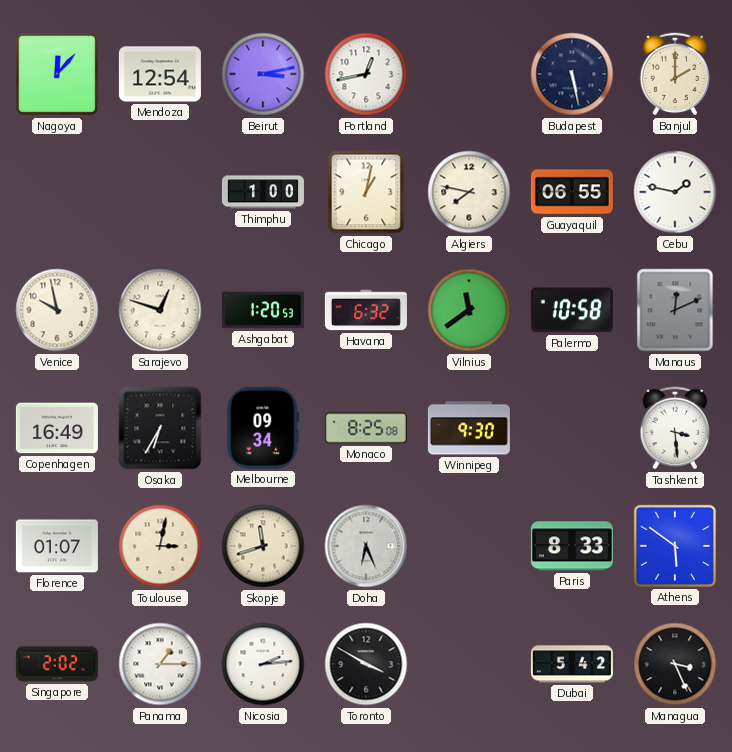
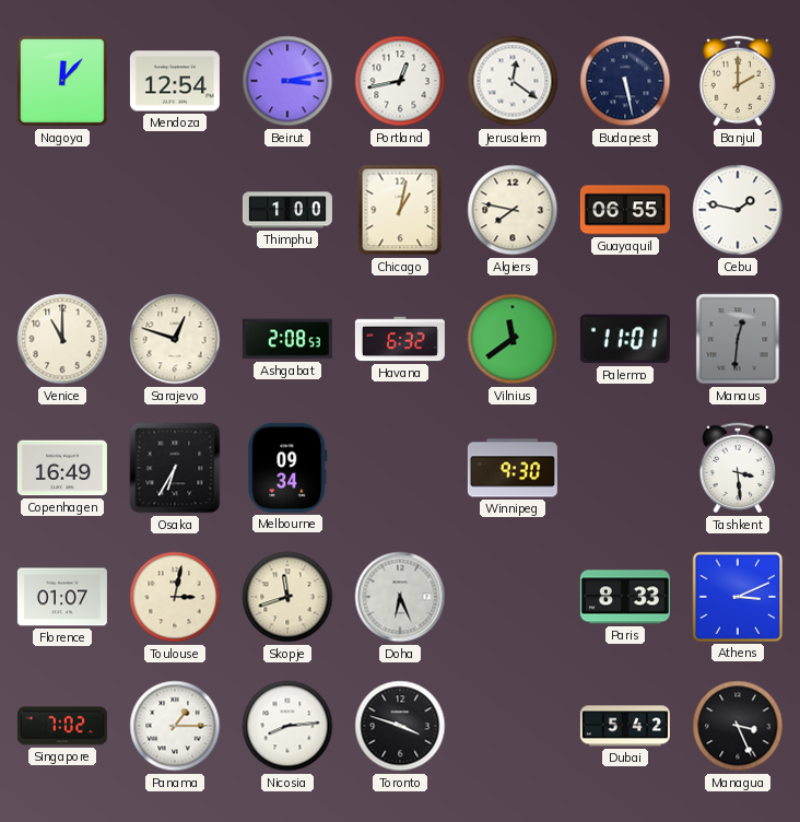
Jerusalem: none -> 12:21 (513, 81)
Venice: 9:58 -> 11:00 (62, 339)
Ashgabat: 1:20 -> 2:08 (287, 339)
Palermo: 10:58 -> 11:01 (625, 339)
Manaus: 12:11 -> 12:31 (738, 339)
Monaco: 8:25 -> none (366, 428)
Athens: 5:51 -> 3:11 (738, 597)
Singapore: 2:02 -> 7:02 (62, 726)
Nicosia: 2:14 -> 8:14 (287, 726)
Toronto: 3:50 -> 3:48 (400, 726)
